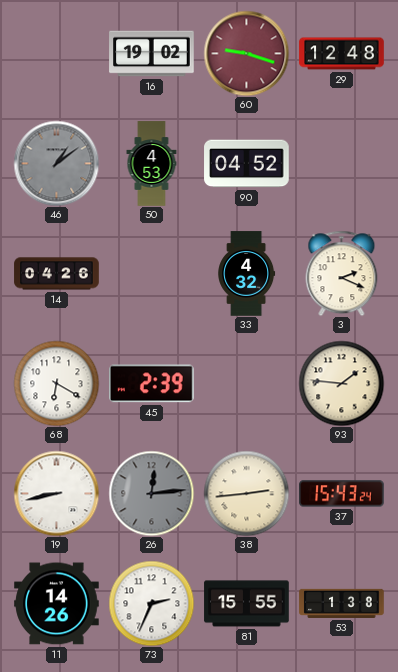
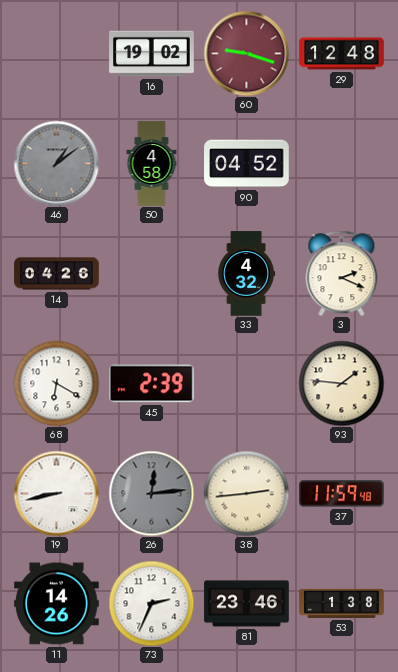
50: 4:53 -> 4:58 (152, 164)
37: 15:43 -> 11:59 (342, 494)
81: 15:55 -> 23:46 (247, 604)
